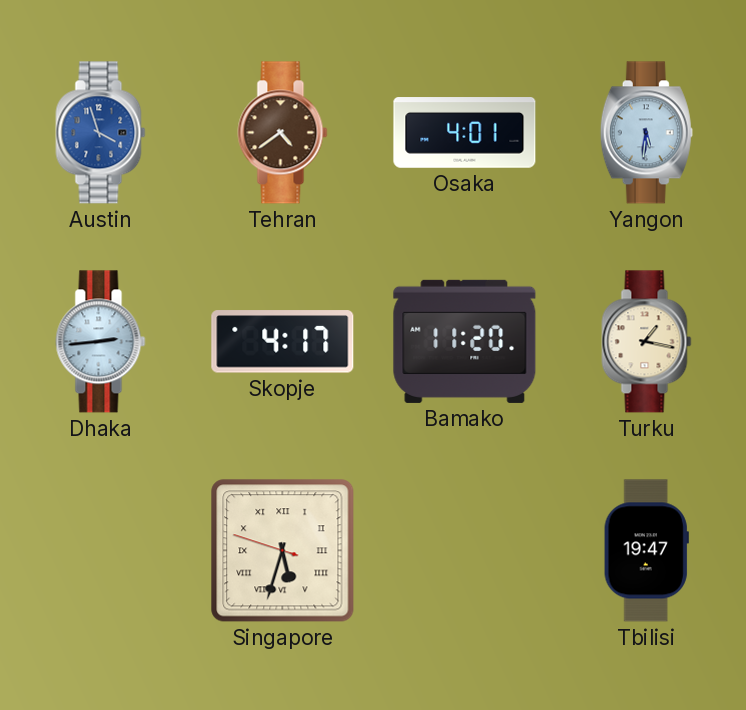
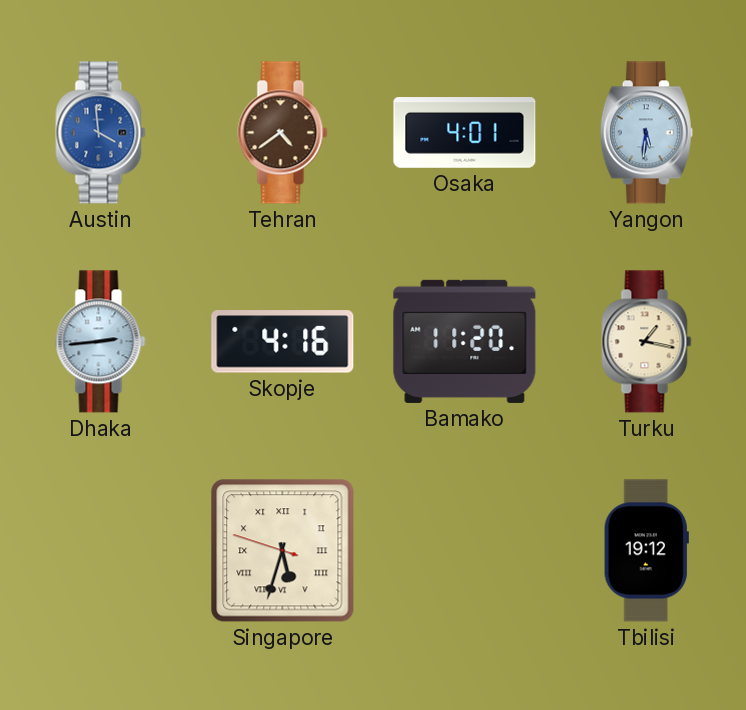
Austin: 3:57 -> 3:59 (101, 133)
Skopje: 4:17 -> 4:16 (283, 342)
Tbilisi: 19:47 -> 19:12 (646, 551)
